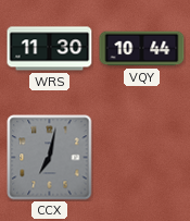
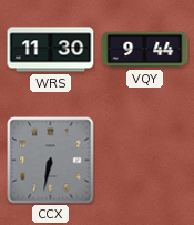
VQY: 10:44 -> 9:44 (145, 50)
CCX: 7:02 -> 6:32 (51, 161)
